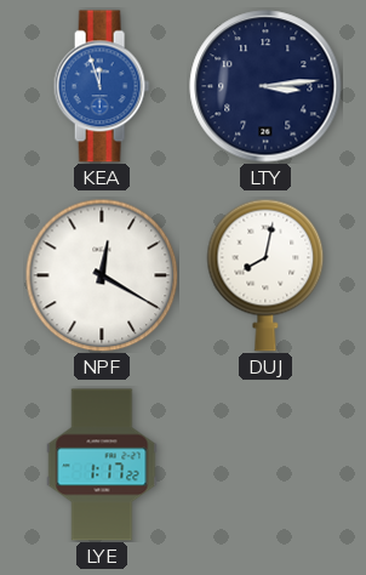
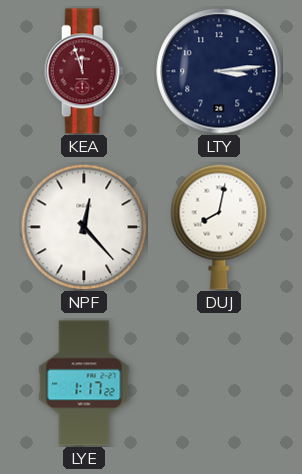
KEA dial: blue -> burgundy (84, 71)
NPF: 12:20 -> 12:23 (84, 227)
